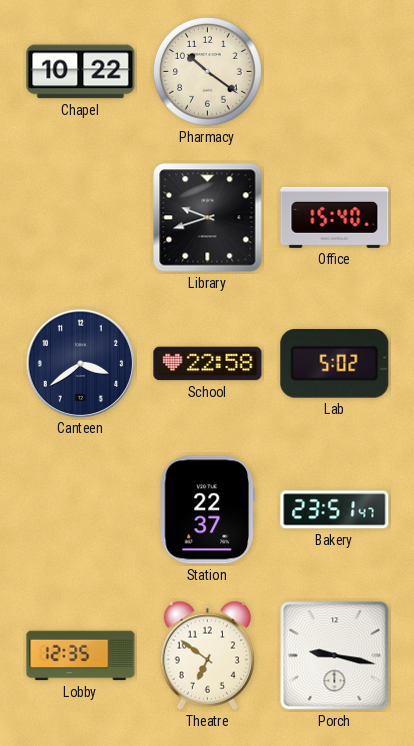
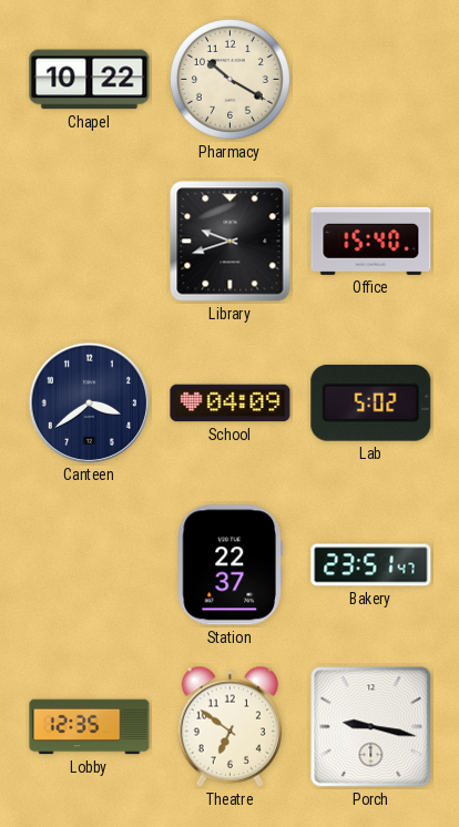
Pharmacy: 10:21 -> 10:20 (231, 80)
School: 22:58 -> 04:09 (231, 404)
